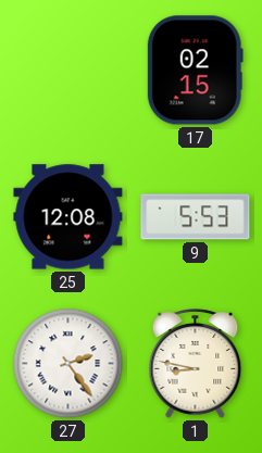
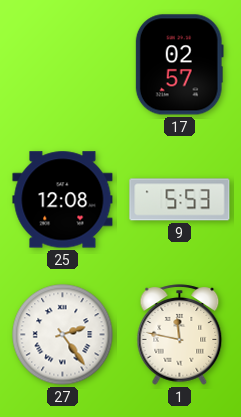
17: 02:15 -> 02:57 (179, 65)
1: 8:47 -> 11:47 (180, 335)
